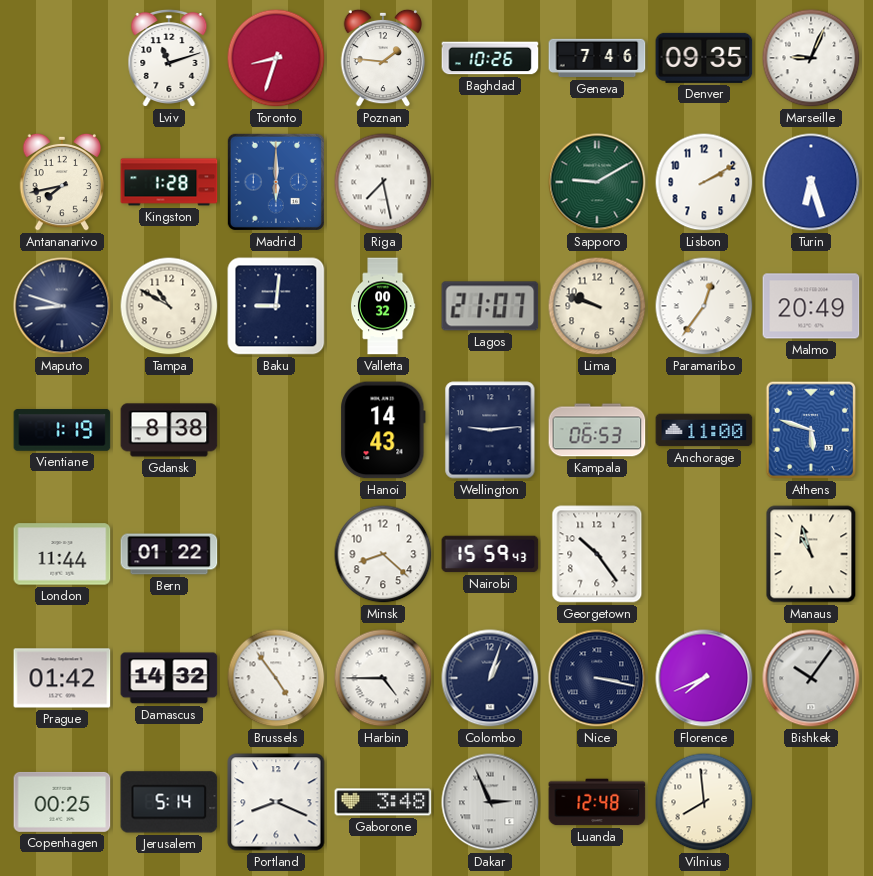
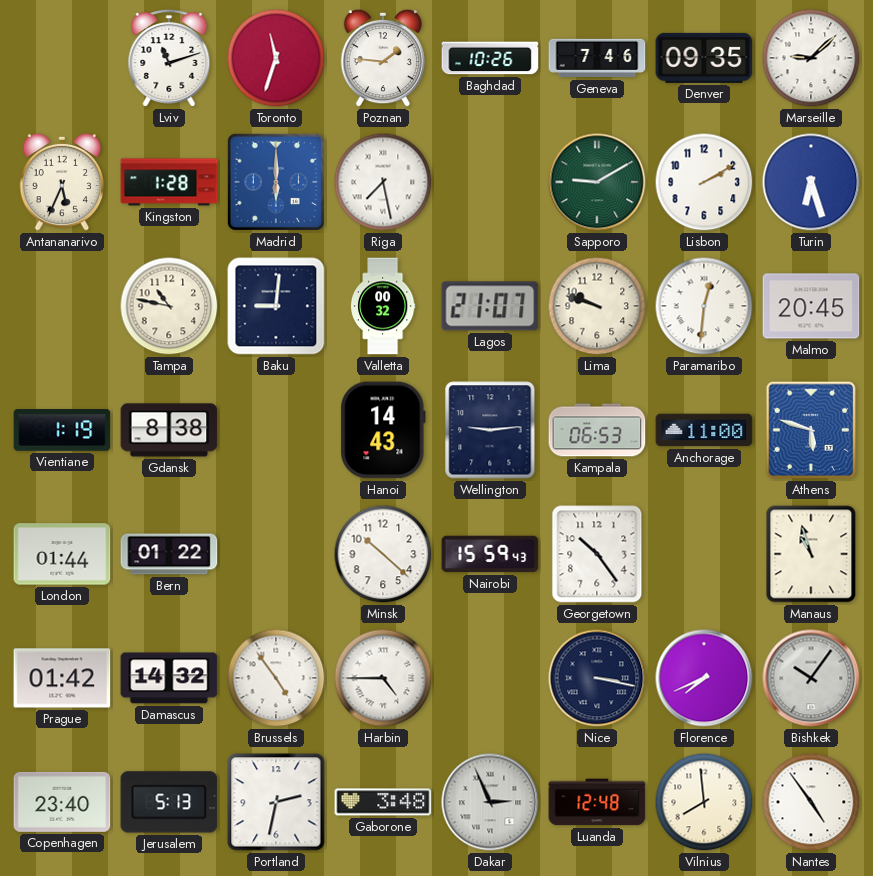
Toronto: 8:33 -> 11:33 (276, 58)
Marseille: 9:04 -> 9:08 (811, 58)
Antananarivo: 7:43 -> 5:34 (62, 182)
Maputo: 8:48 -> none (62, 306)
Tampa: 10:50 -> 10:47 (169, 306)
Paramaribo: 12:36 -> 12:31 (704, 306)
Malmo: 20:49 -> 20:45 (811, 306)
London: 11:44 -> 01:44 (62, 554)
Minsk: 8:22 -> 10:22 (383, 554)
Colombo: 1:03 -> none (490, 678)
Copenhagen: 00:25 -> 23:40 (62, 802)
Jerusalem: 5:14 -> 5:13 (169, 802)
Portland: 8:19 -> 2:32 (276, 802)
Nantes: none -> 4:54 (811, 802)
